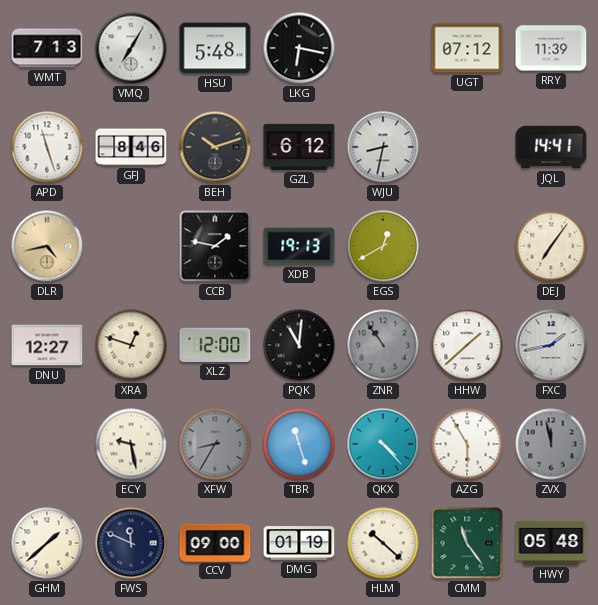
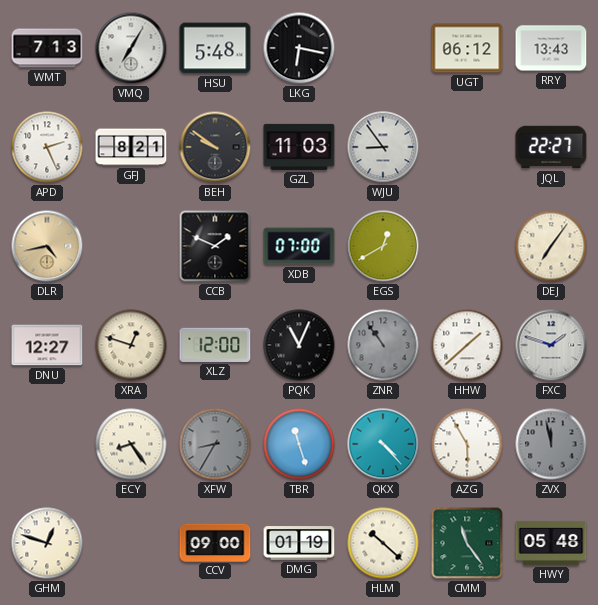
UGT: 07:12 -> 06:12 (467, 48)
RRY: 11:39 -> 13:43 (551, 48)
APD: 11:27 -> 2:26 (47, 147)
GFJ: 8:46 -> 8:21 (131, 147)
BEH: 10:12 -> 9:51 (215, 147)
GZL: 6:12 -> 11:03 (299, 147)
WJU: 8:32 -> 8:54 (383, 147)
JQL: 14:41 -> 22:27 (551, 147)
CCB: 1:47 -> 1:49 (215, 246)
XDB: 19:13 -> 07:00 (299, 246)
PQK: 11:01 -> 11:04 (299, 345)
FXC: 1:43 -> 1:48 (551, 345)
ECY: 9:28 -> 8:24 (131, 444)
GHM: 1:38 -> 12:48 (47, 543)
FWS: 11:49 -> none (131, 543)
